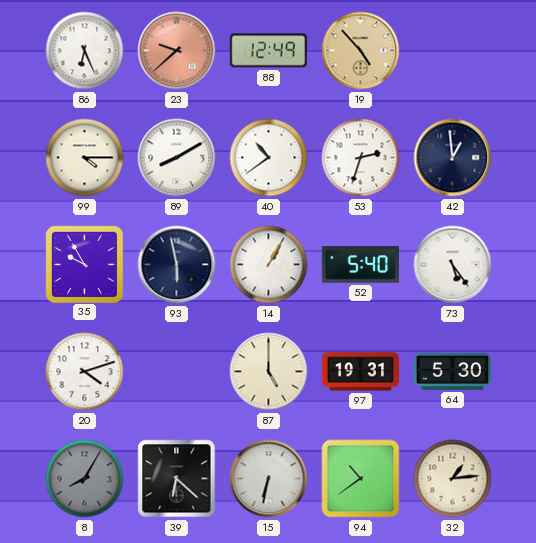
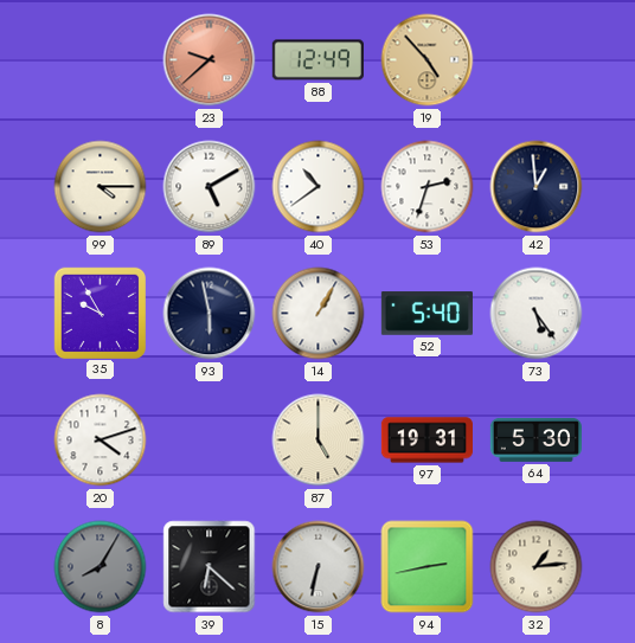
86: 6:26 -> none (85, 51)
89: 8:10 -> 5:10 (210, 187)
94: 10:39 -> 2:43 (428, 567)
